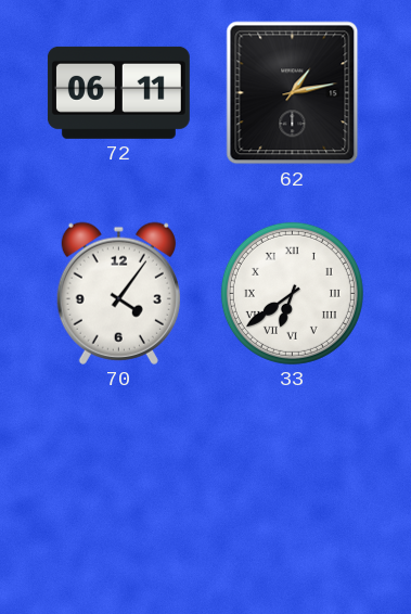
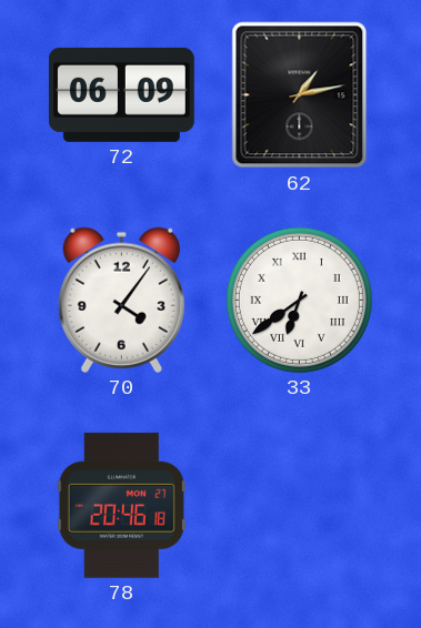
72: 06:11 -> 06:09 (121, 94)
78: none -> 20:46 (121, 505)
